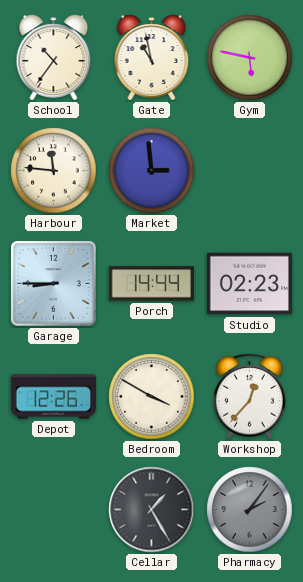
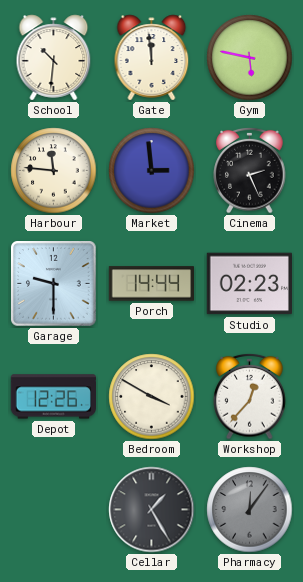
School: 10:36 -> 10:31 (54, 58)
Gate: 10:58 -> 11:59 (152, 58)
Cinema: none -> 2:26 (250, 170)
Garage: 8:45 -> 9:30 (54, 284)
Pharmacy: 2:06 -> 12:06 (250, 510)
